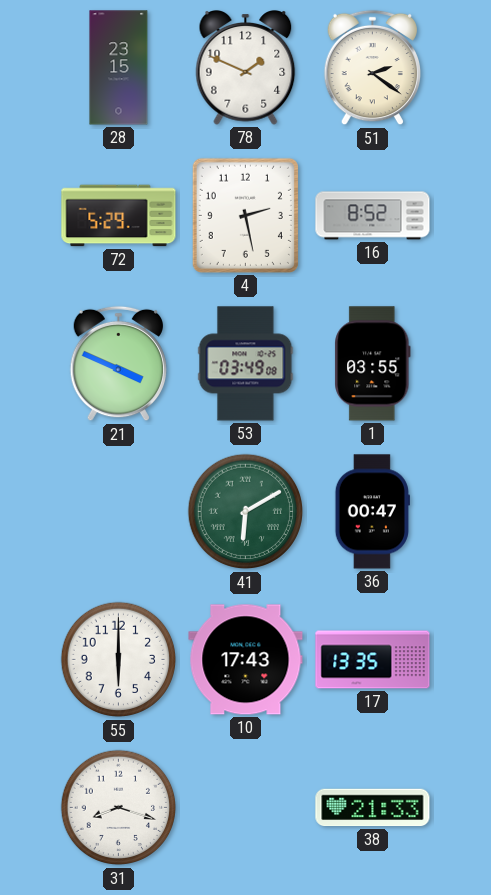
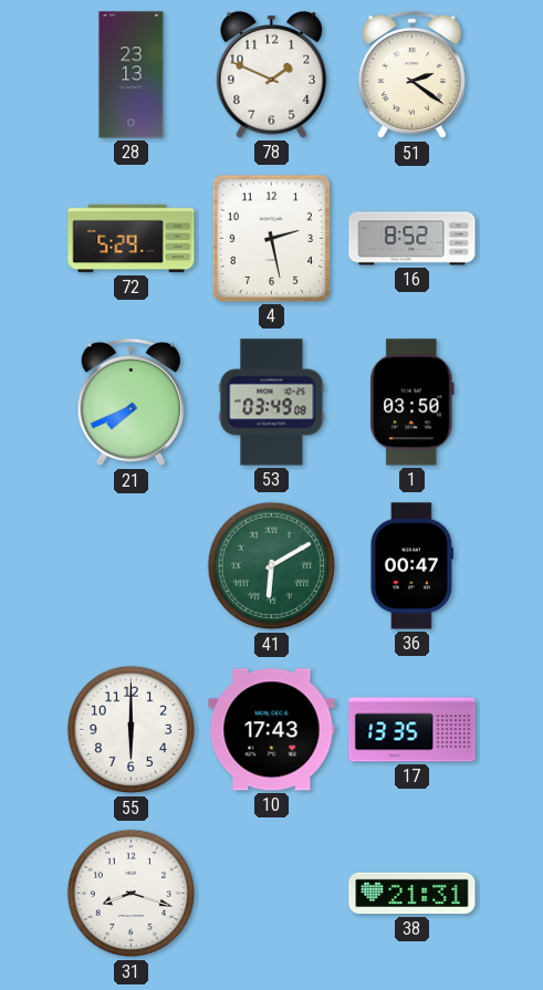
28: 23:15 -> 23:13 (132, 75)
21: 3:49 -> 7:41 (130, 403)
1: 03:55 -> 03:50 (413, 403)
38: 21:33 -> 21:31 (413, 894)
